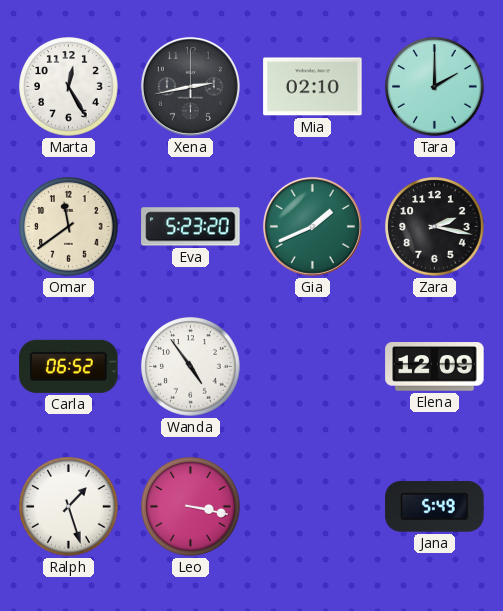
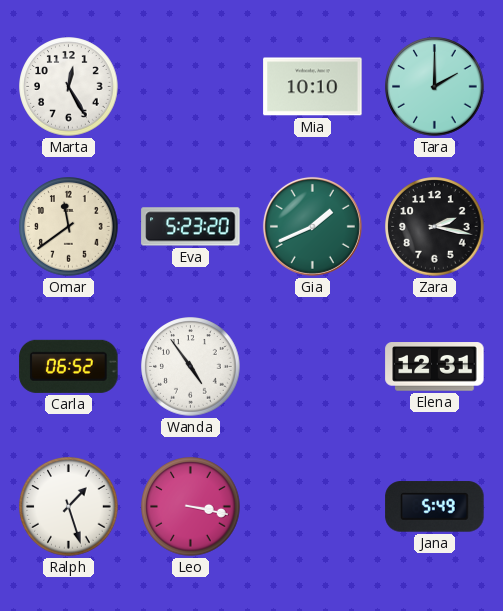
Xena: 2:43 -> none (190, 86)
Mia: 02:10 -> 10:10 (313, 87)
Elena: 12:09 -> 12:31 (435, 367)
